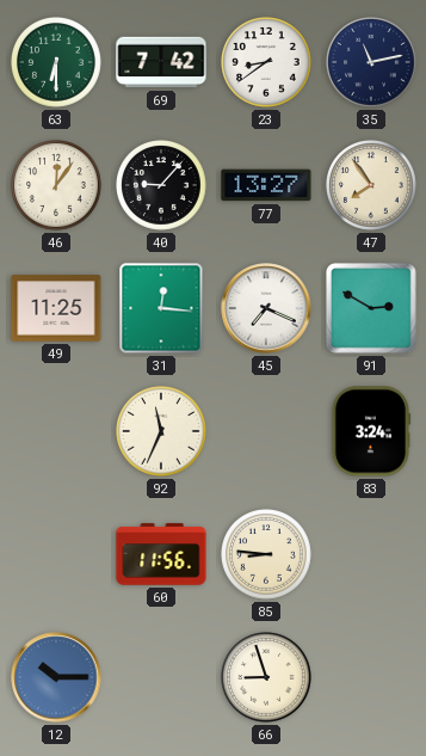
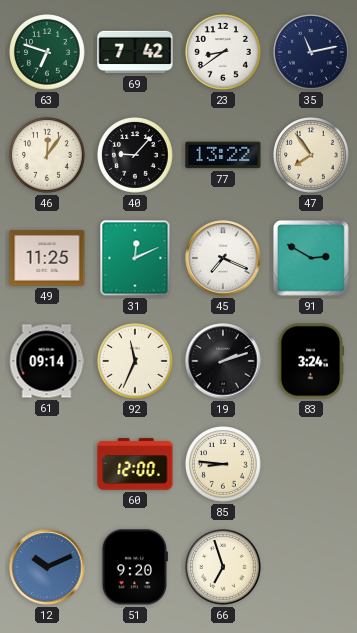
63: 6:30 -> 6:48 (48, 53)
77: 13:27 -> 13:22 (223, 155)
31: 12:16 -> 12:11 (135, 258)
61: none -> 09:14 (47, 361)
19: none -> 2:12 (223, 361)
60: 11:56 -> 12:00 (135, 464)
12: 10:15 -> 10:11 (47, 567)
51: none -> 9:20 (135, 567)
66: 8:57 -> 6:57 (224, 568)
